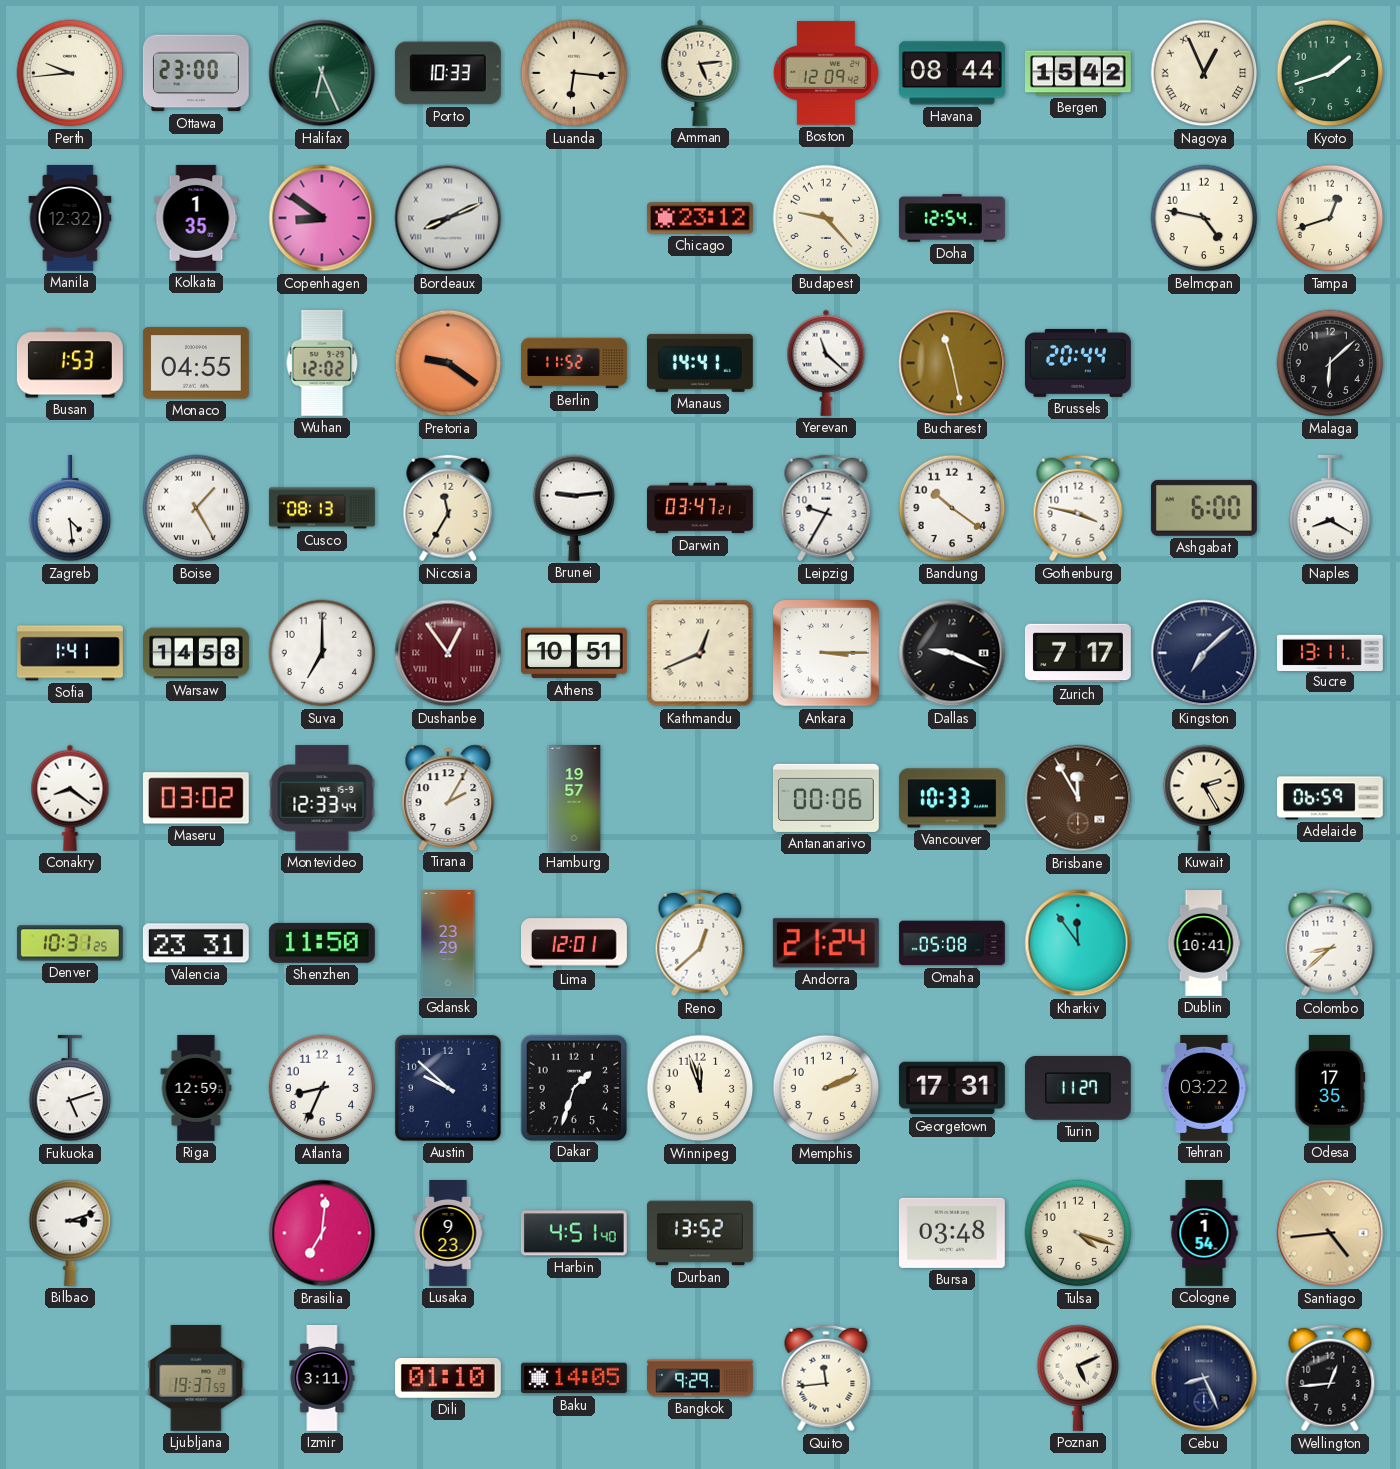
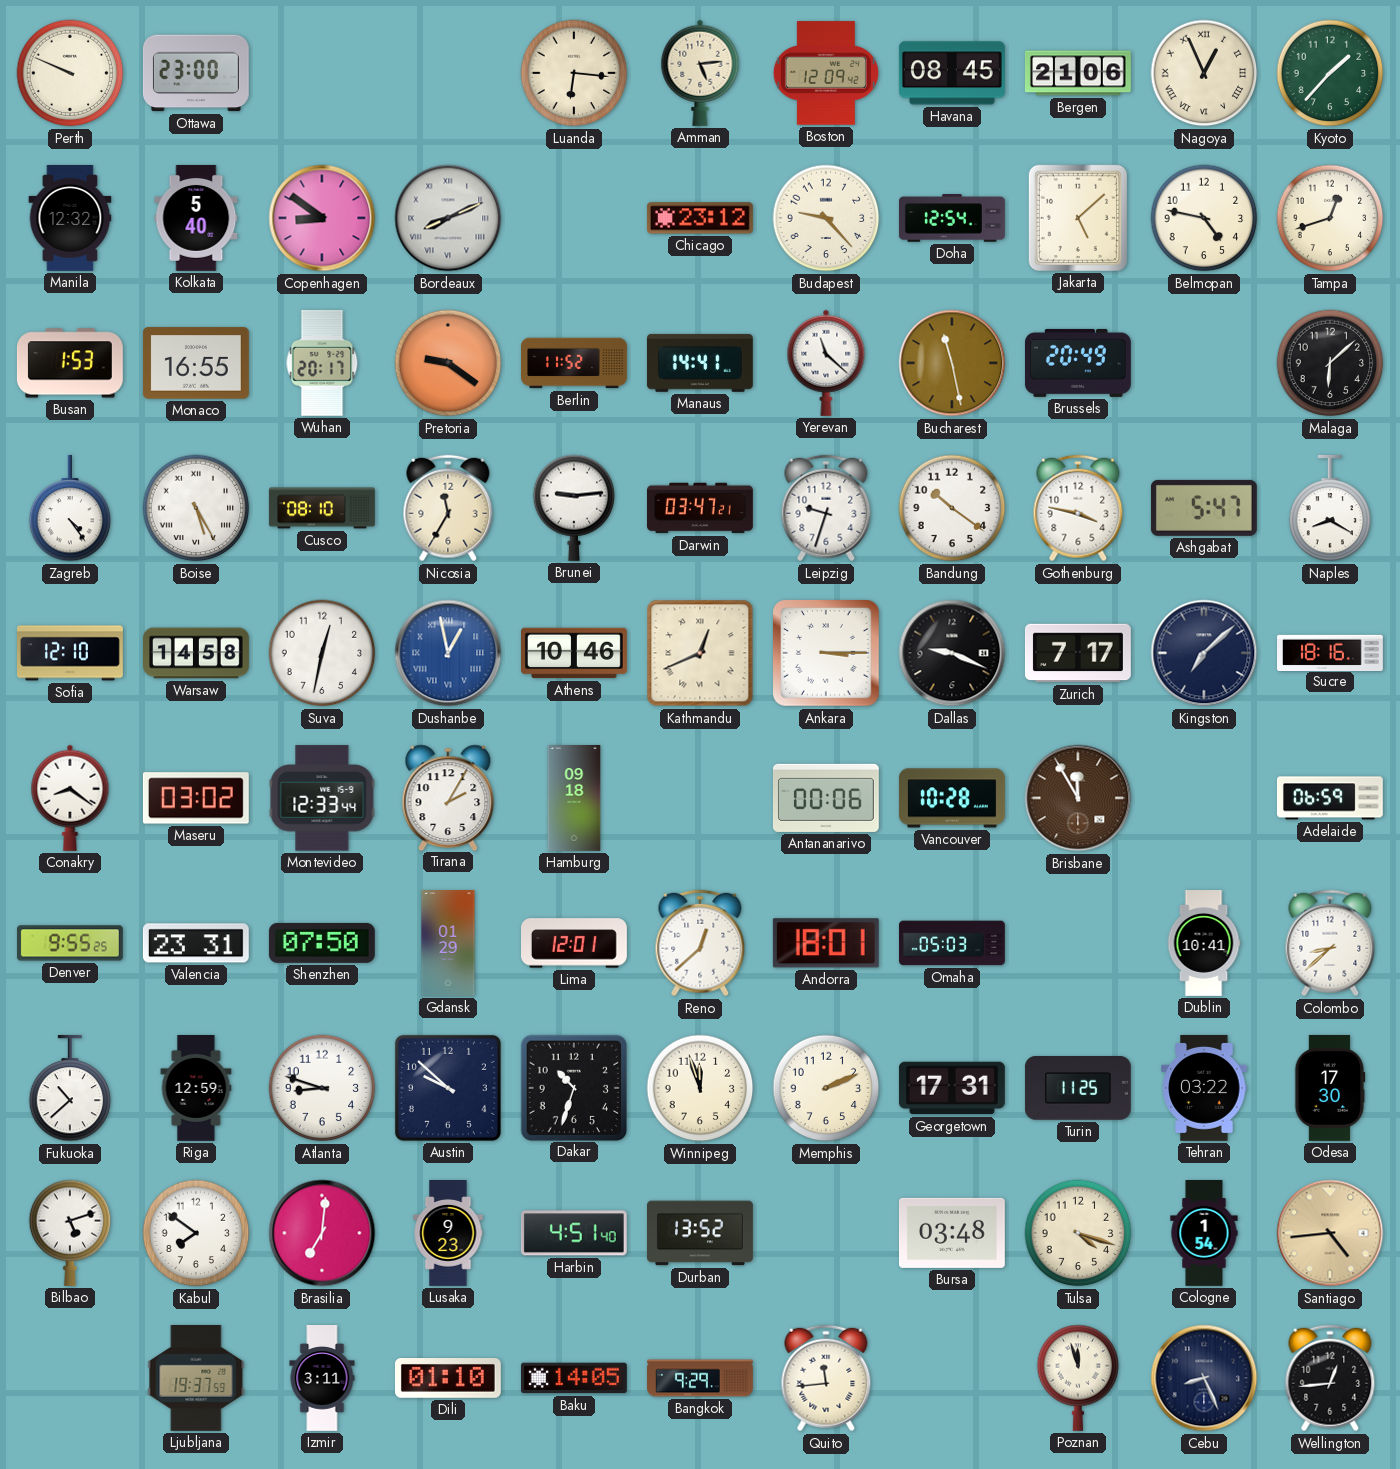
Perth: 9:44 -> 9:49 (70, 73)
Halifax: 6:26 -> none (322, 73)
Porto: 10:33 -> none (448, 73)
Havana: 08:44 -> 08:45 (952, 73)
Bergen: 15:42 -> 21:06 (1078, 73)
Kyoto: 1:42 -> 1:37 (1330, 73)
Kolkata: 1:35 -> 5:40 (196, 218)
Jakarta: none -> 5:08 (1078, 218)
Monaco: 04:55 -> 16:55 (196, 363)
Wuhan: 12:02 -> 20:17 (322, 363)
Brussels: 20:44 -> 20:49 (1078, 363)
Zagreb: 4:29 -> 4:24 (70, 508)
Boise: 1:25 -> 5:25 (196, 508)
Cusco: 08:13 -> 08:10 (322, 508)
Leipzig: 9:35 -> 9:33 (826, 508)
Ashgabat: 6:00 -> 5:47 (1204, 508)
Sofia: 1:41 -> 12:10 (71, 653)
Suva: 7:00 -> 12:32 (322, 653)
Dushanbe: 12:54 -> 12:58 (448, 653)
Dushanbe dial: burgundy -> blue (448, 653)
Athens: 10:51 -> 10:46 (574, 653)
Sucre: 13:11 -> 18:16 (1331, 652)
Hamburg: 19:57 -> 09:18 (574, 799)
Vancouver: 10:33 -> 10:28 (952, 798)
Kuwait: 2:25 -> none (1204, 798)
Denver: 10:31 -> 9:55 (70, 943)
Shenzhen: 11:50 -> 07:50 (322, 943)
Gdansk: 23:29 -> 01:29 (448, 944)
Andorra: 21:24 -> 18:01 (826, 943)
Omaha: 05:08 -> 05:03 (953, 943)
Kharkiv: 11:54 -> none (1078, 943)
Fukuoka: 5:12 -> 10:38 (70, 1088)
Atlanta: 8:34 -> 8:48 (322, 1088)
Dakar: 1:33 -> 10:33 (573, 1087)
Turin: 11:27 -> 11:25 (1078, 1089)
Odesa: 17:35 -> 17:30 (1330, 1088)
Bilbao: 3:12 -> 5:12 (70, 1233)
Kabul: none -> 7:51 (196, 1233)
Poznan: 5:11 -> 11:57 (1078, 1378)
